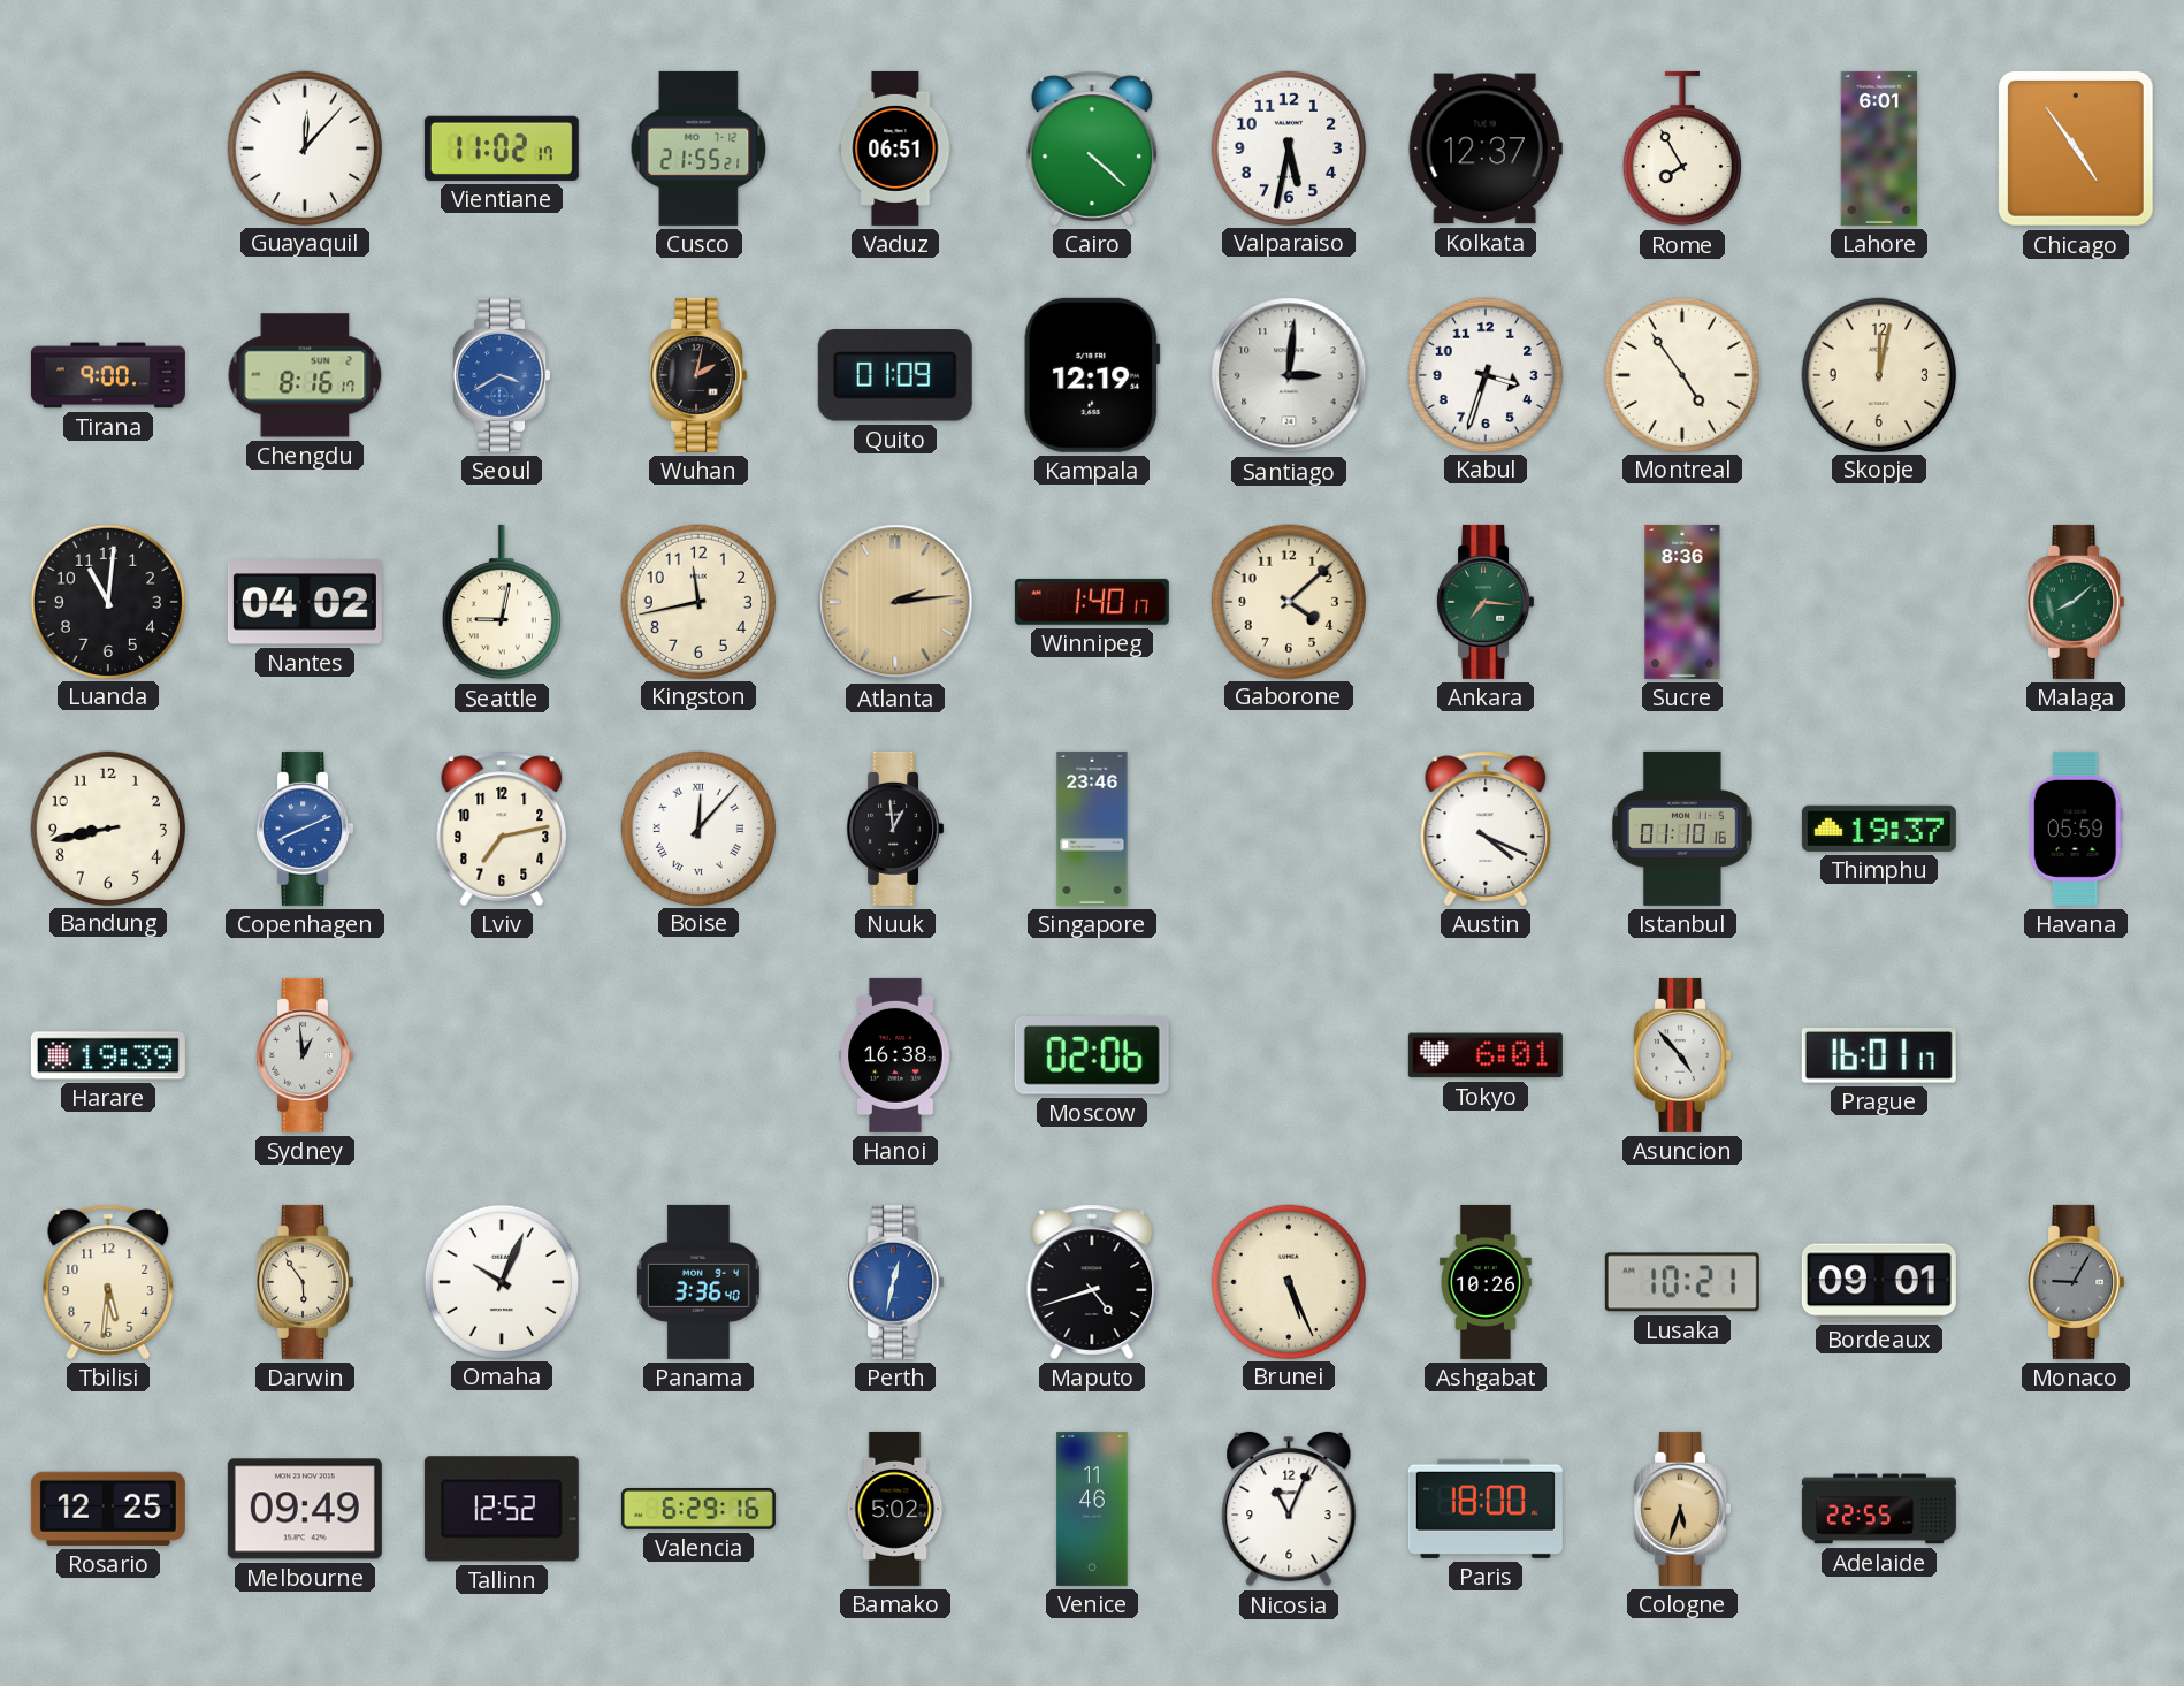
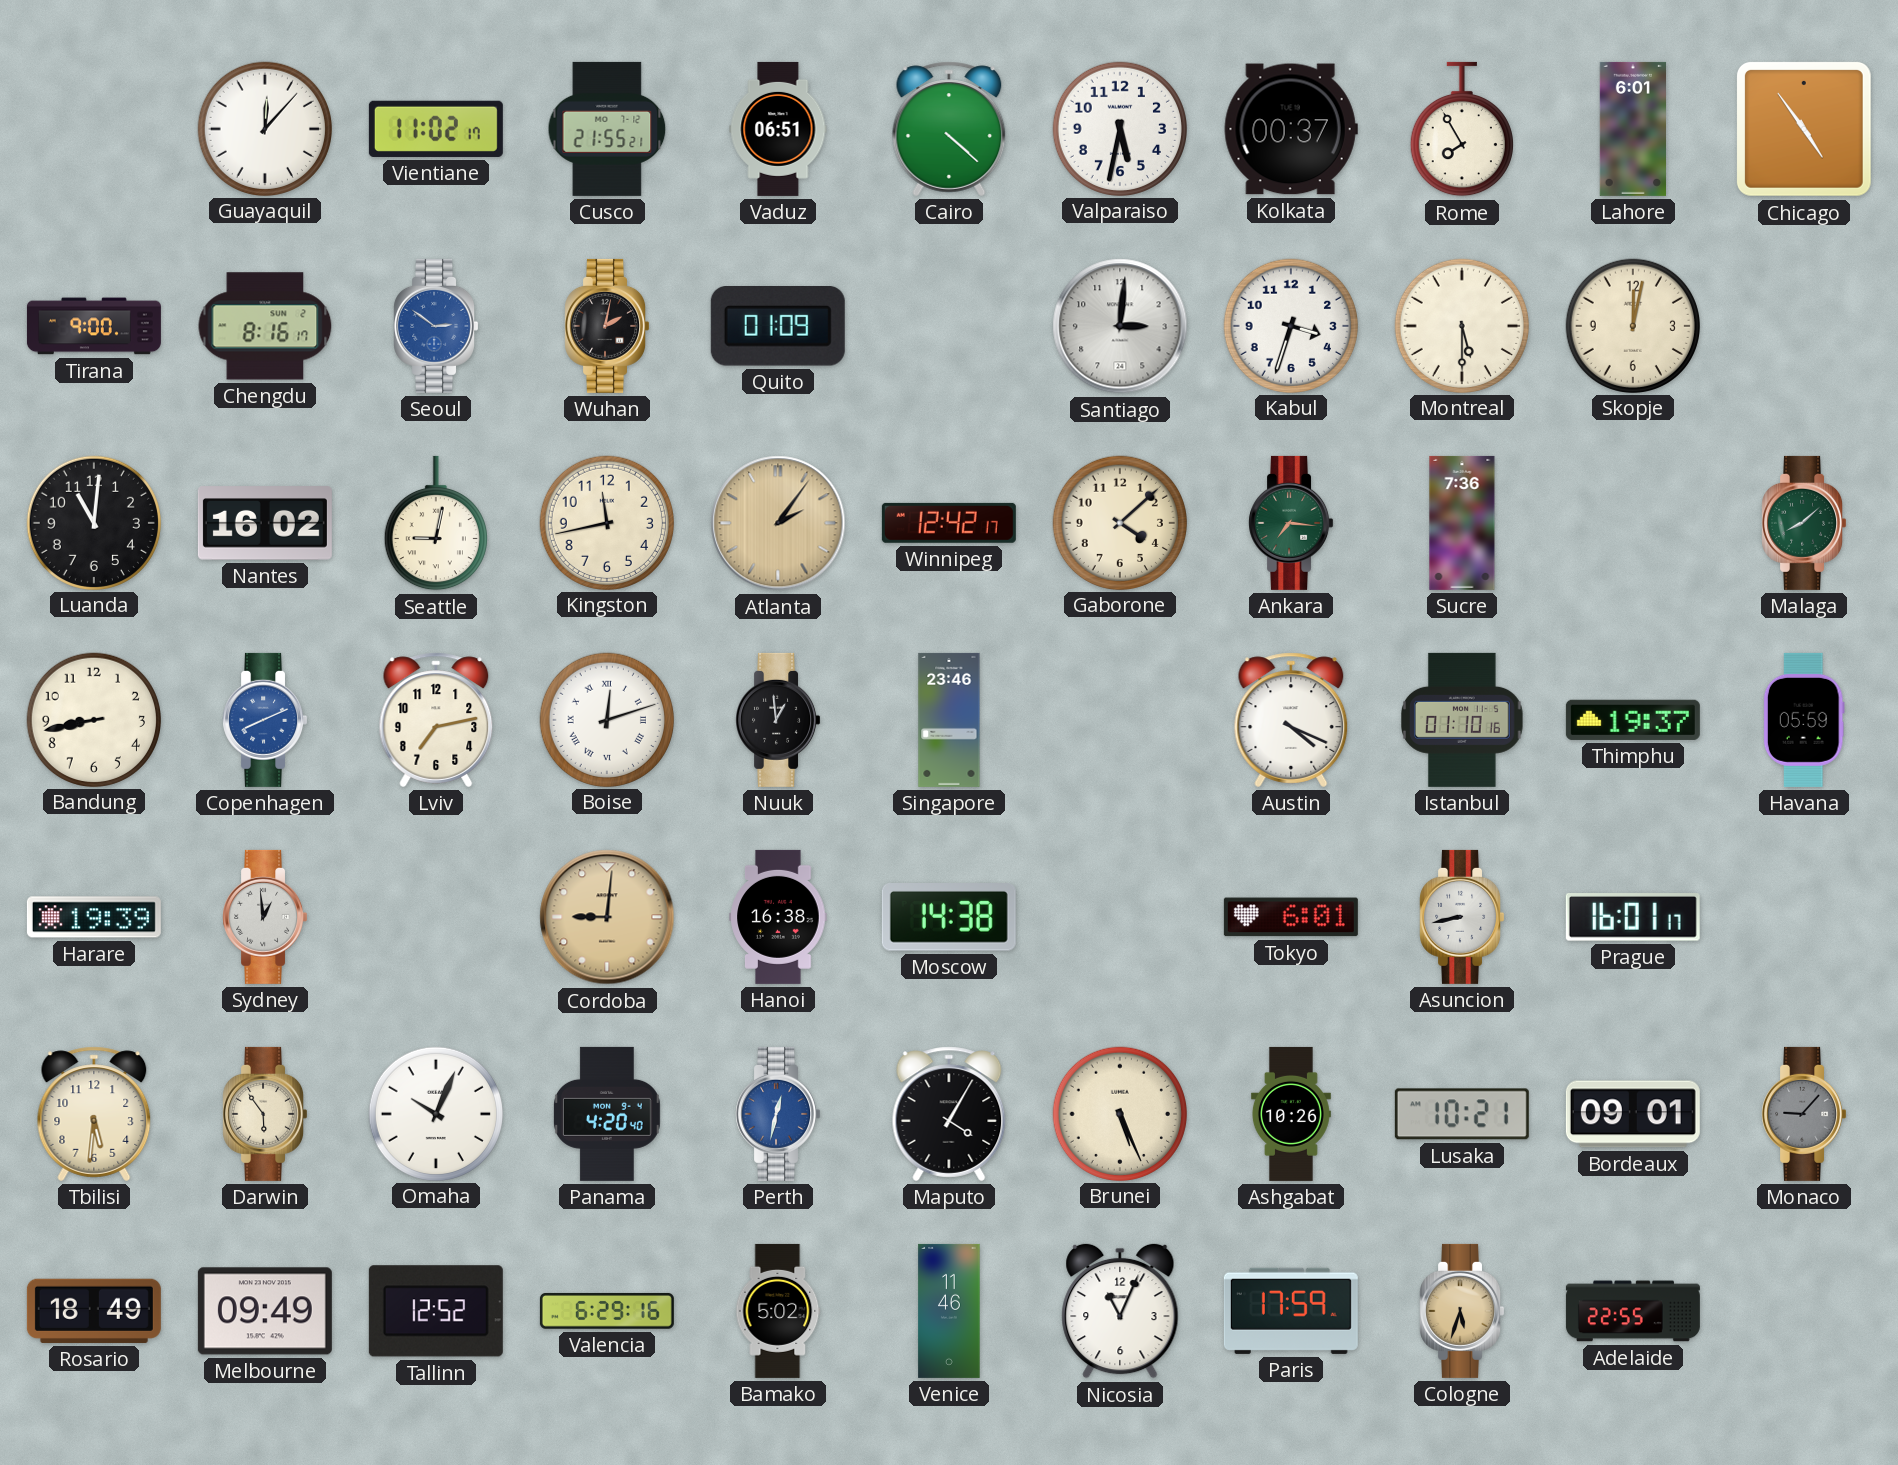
Kolkata: 12:37 -> 00:37 (1291, 129)
Seoul: 3:40 -> 2:51 (436, 326)
Kampala: 12:19 -> none (1092, 375)
Montreal: 4:54 -> 5:30 (1461, 325)
Nantes: 04:02 -> 16:02 (265, 523)
Atlanta: 2:14 -> 2:06 (778, 523)
Winnipeg: 1:40 -> 12:42 (949, 523)
Sucre: 8:36 -> 7:36 (1462, 523)
Boise: 12:07 -> 12:12 (606, 719)
Cordoba: none -> 9:01 (607, 917)
Moscow: 02:06 -> 14:38 (949, 918)
Asuncion: 4:53 -> 8:43 (1462, 917)
Panama: 3:36 -> 4:20 (607, 1114)
Maputo: 4:42 -> 4:05 (949, 1114)
Monaco: 9:05 -> 9:07 (1804, 1114)
Rosario: 12:25 -> 18:49 (94, 1311)
Paris: 18:00 -> 17:59 (1291, 1311)
